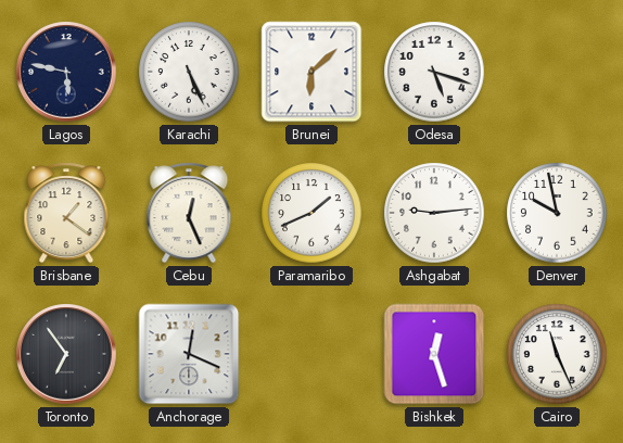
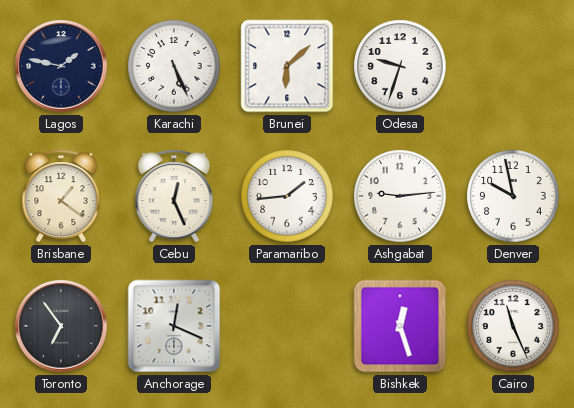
Lagos: 5:47 -> 1:47 (61, 66)
Odesa: 5:18 -> 9:33 (400, 66)
Paramaribo: 1:41 -> 1:44 (287, 196)
